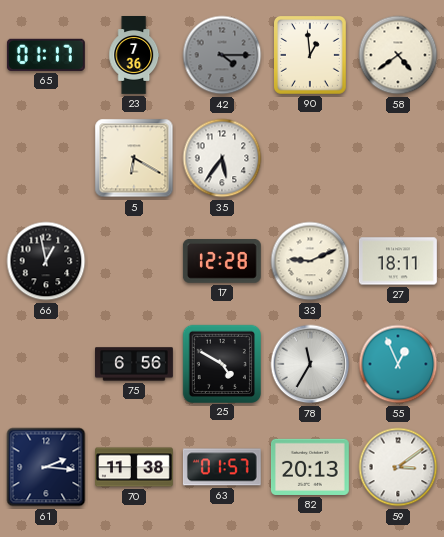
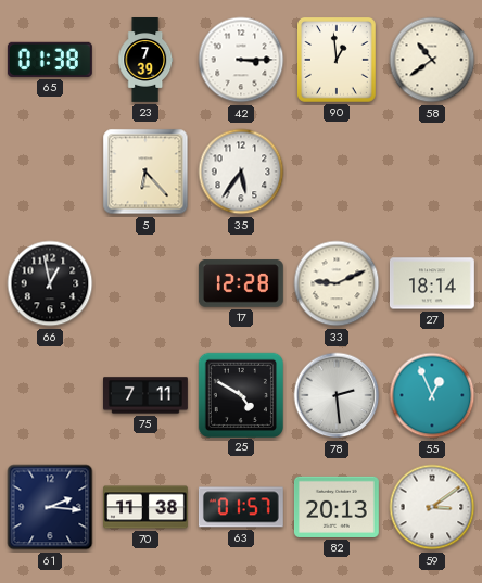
65: 01:17 -> 01:38 (50, 60)
23: 7:36 -> 7:39 (145, 60)
42: 4:15 -> 3:15 (241, 60)
42 dial: grey -> white (241, 60)
58: 4:39 -> 10:39 (432, 60)
5: 6:20 -> 6:23 (145, 172)
27: 18:11 -> 18:14 (432, 283)
75: 6:56 -> 7:11 (147, 395)
78: 11:35 -> 2:29 (337, 395)
